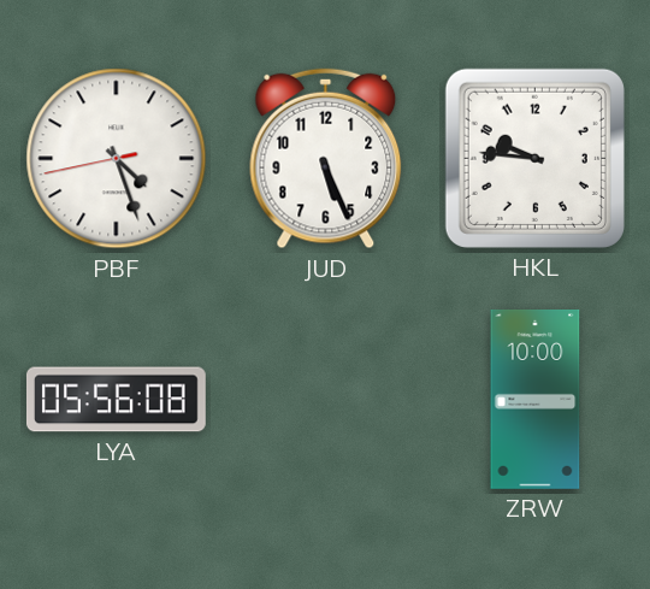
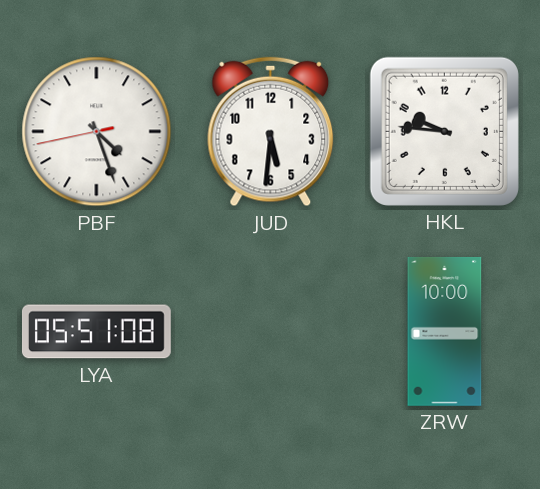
JUD: 5:26 -> 5:31 (271, 132)
LYA: 05:56 -> 05:51 (96, 332)
